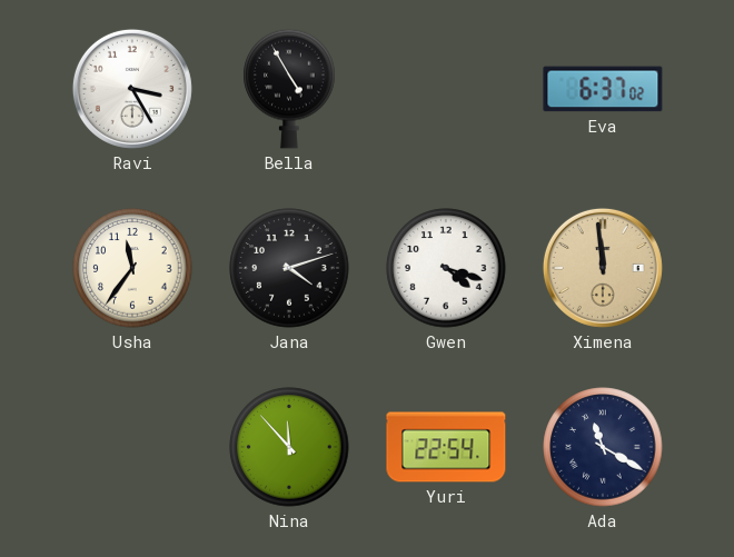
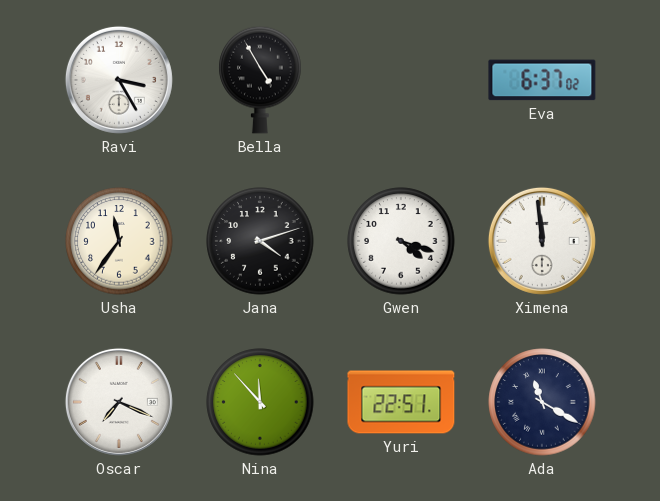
Ximena dial: champagne -> white (542, 241)
Oscar: none -> 7:19 (119, 402)
Yuri: 22:54 -> 22:51 (401, 402)
